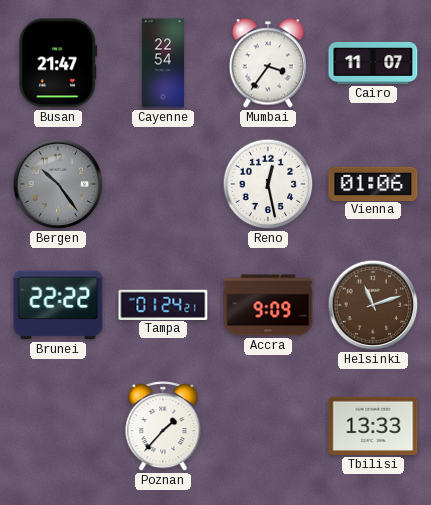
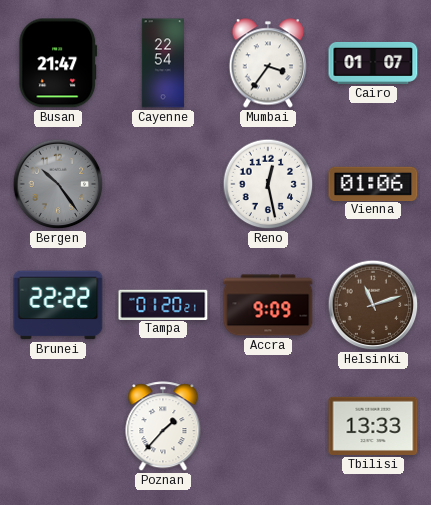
Cairo: 11:07 -> 01:07 (373, 63)
Tampa: 01:24 -> 01:20 (163, 304)
